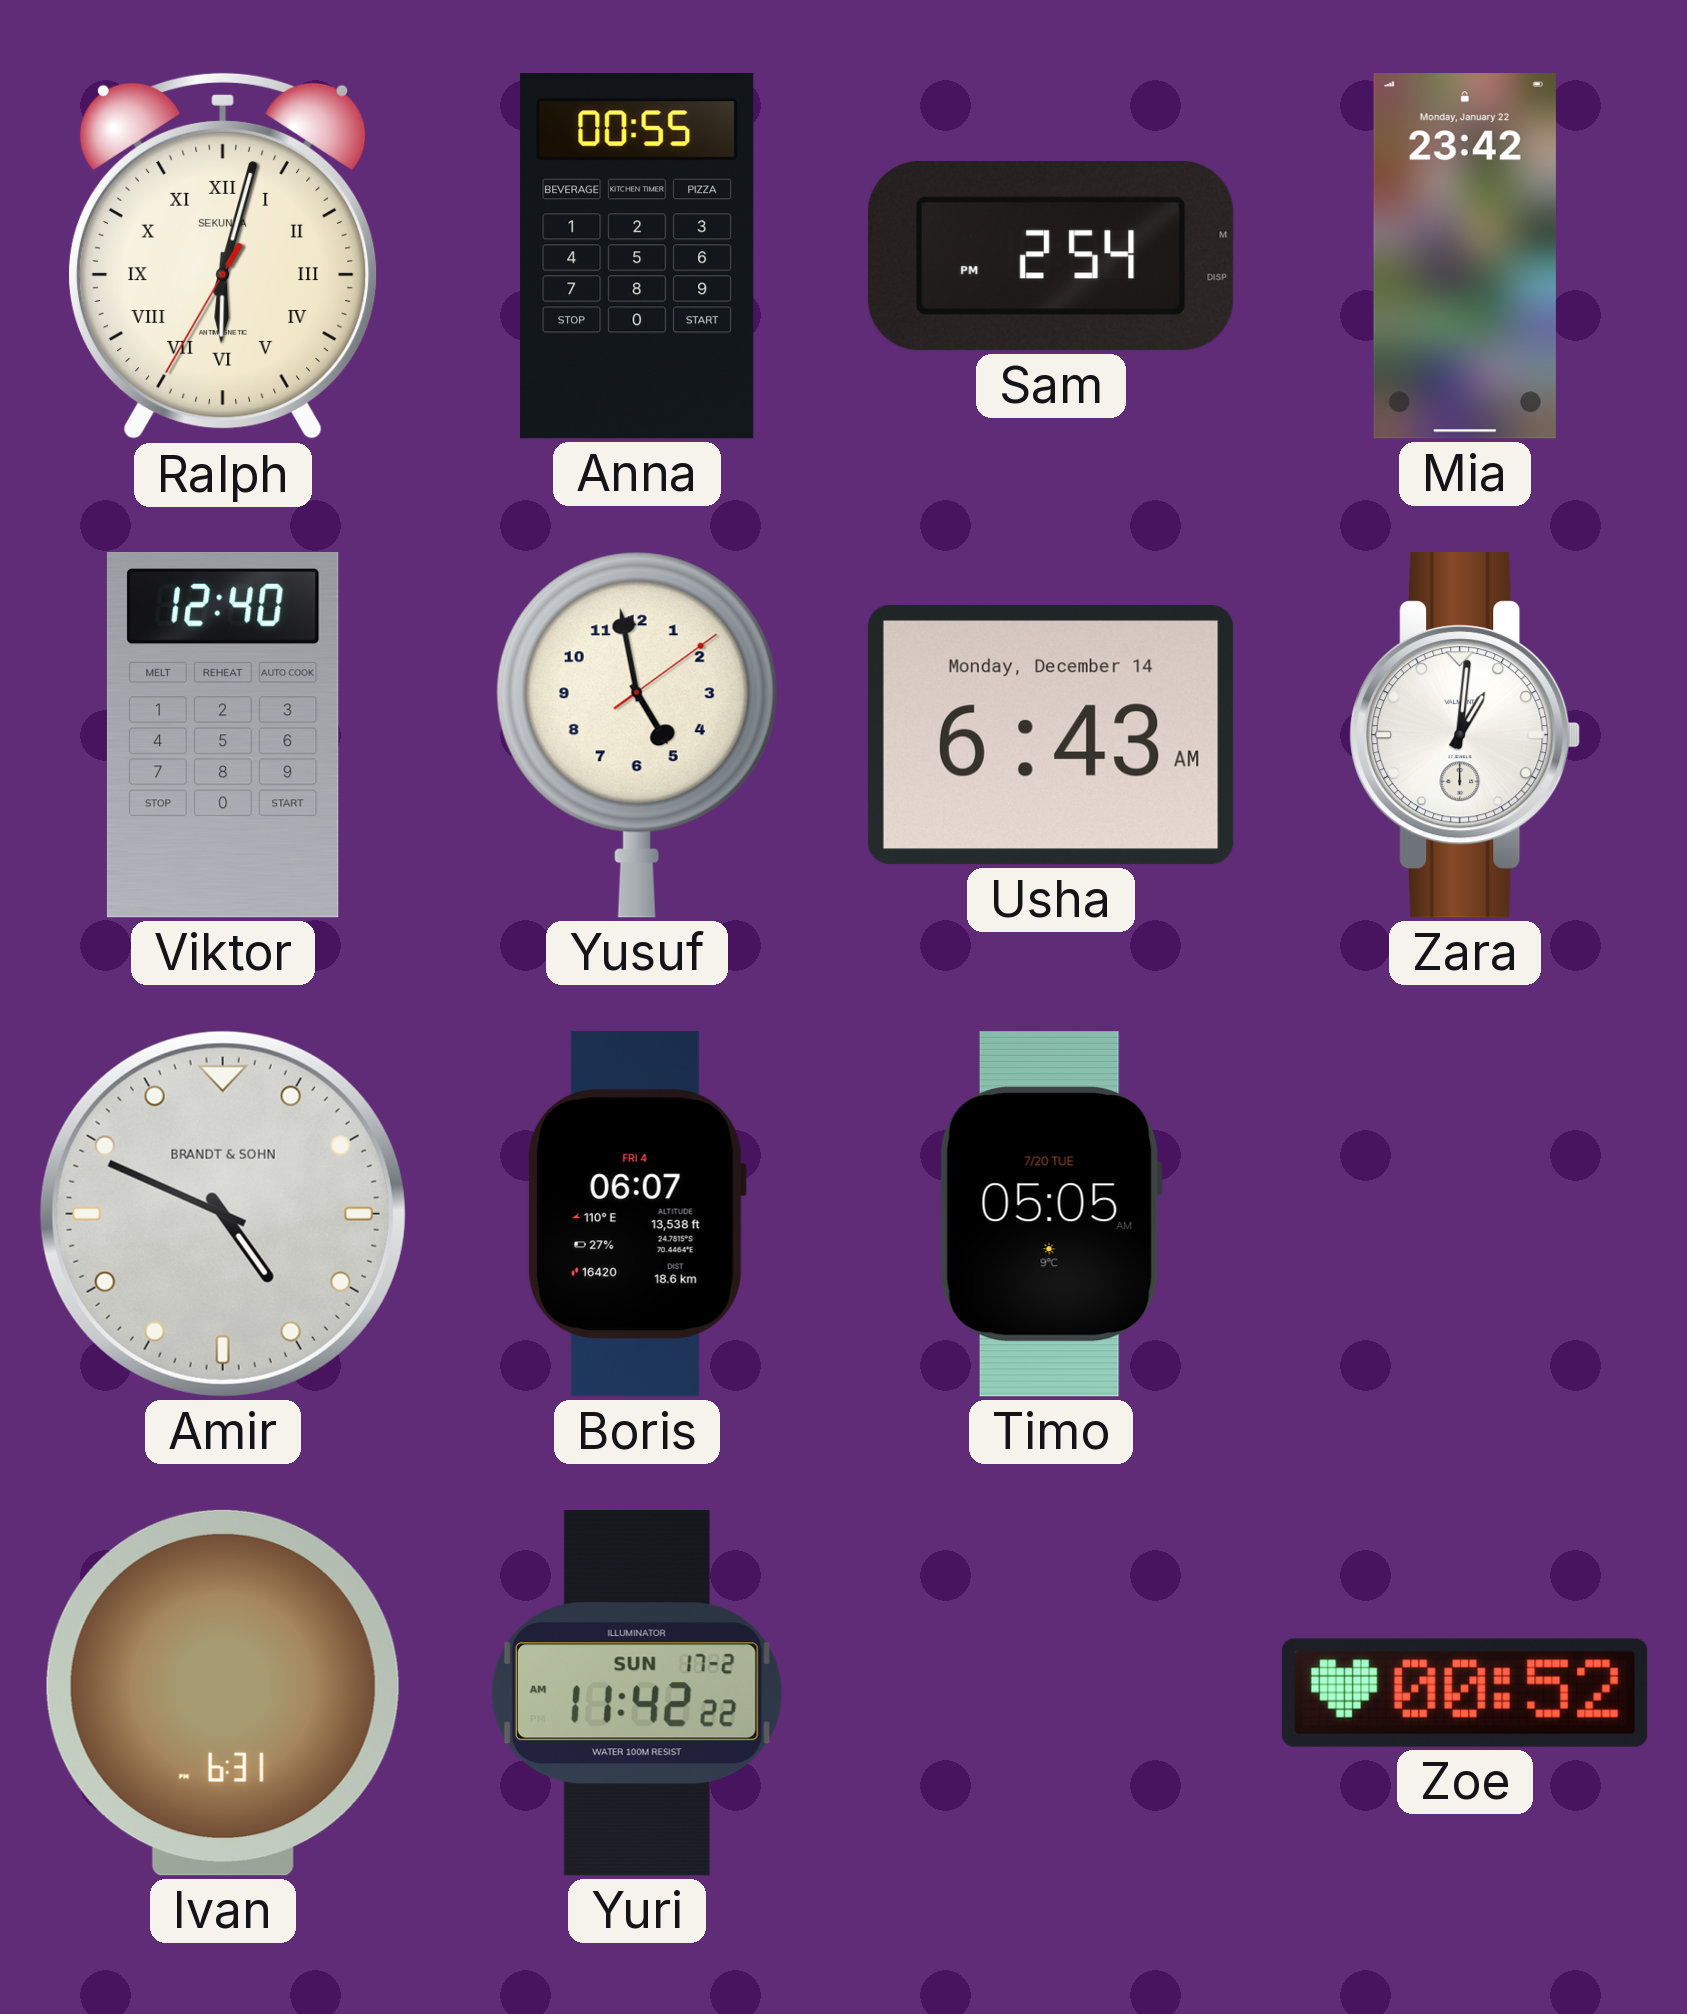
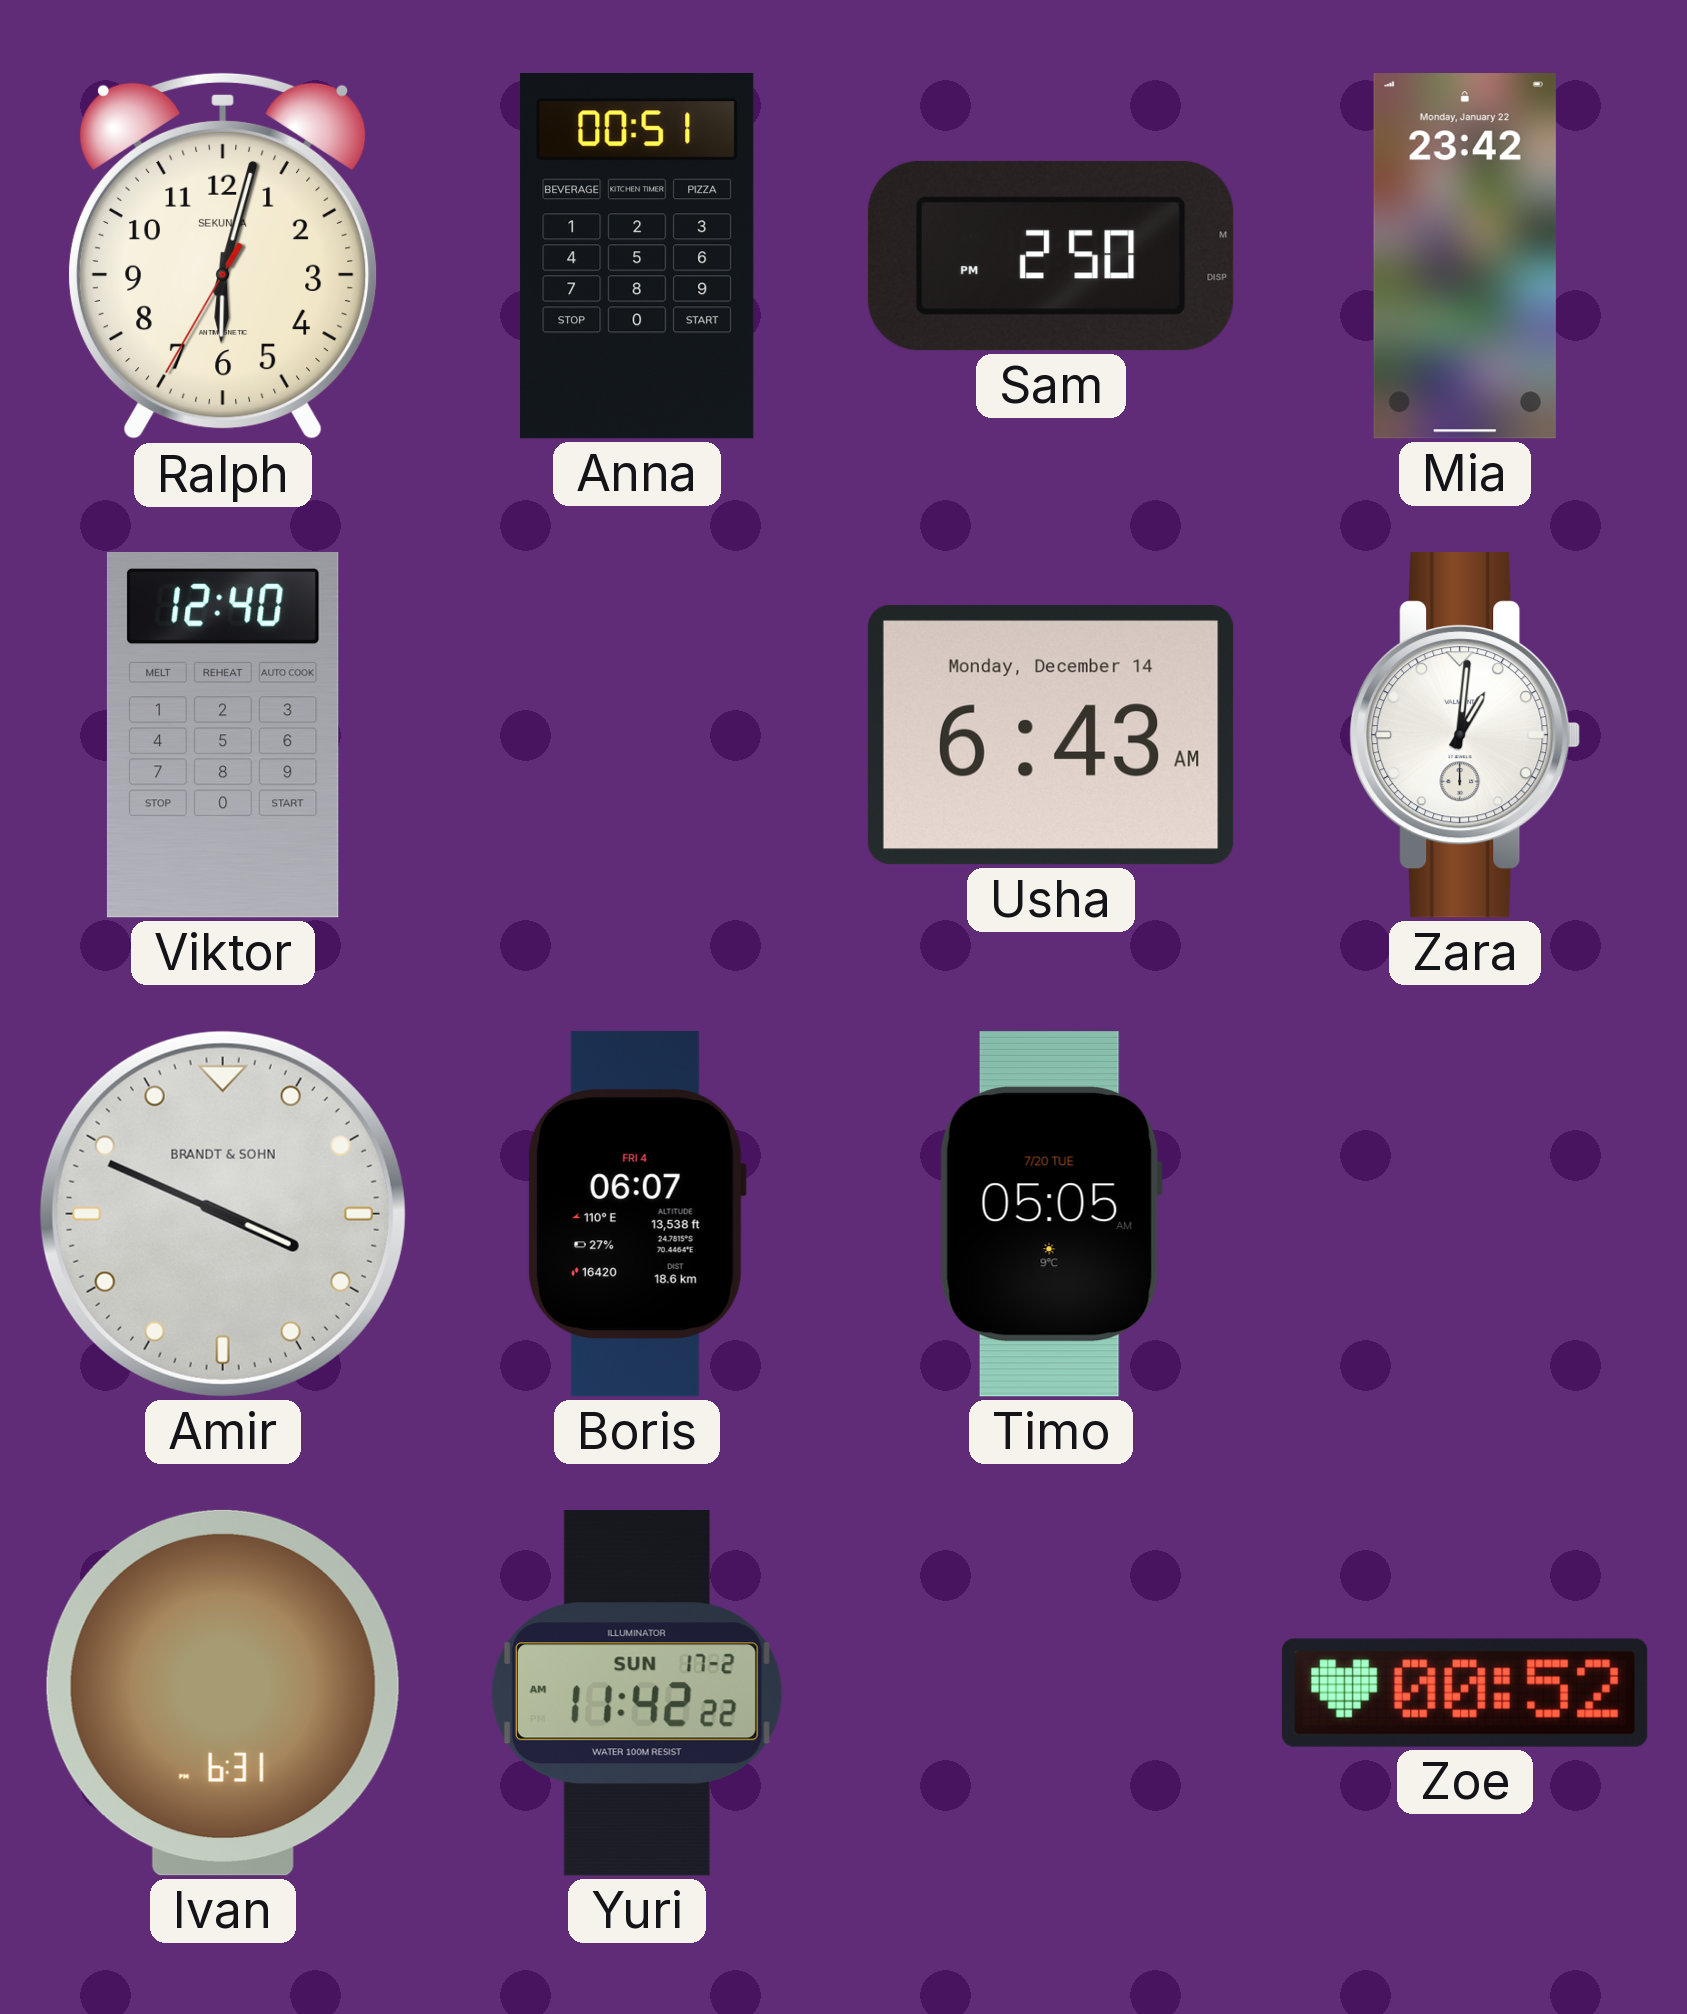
Ralph numerals: Roman -> Arabic (223, 256)
Anna: 00:55 -> 00:51 (637, 257)
Sam: 2:54 -> 2:50 (1051, 256)
Yusuf: 4:58 -> none (637, 735)
Amir: 4:49 -> 3:49 (223, 1214)
